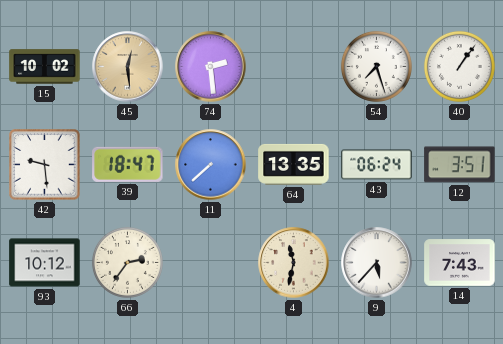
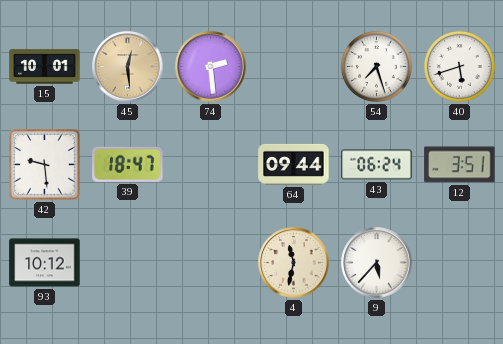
15: 10:02 -> 10:01 (45, 67)
40: 1:06 -> 5:42 (459, 66)
11: 7:38 -> none (211, 165)
64: 13:35 -> 09:44 (294, 164)
66: 2:36 -> none (127, 262)
14: 7:43 -> none (460, 263)
